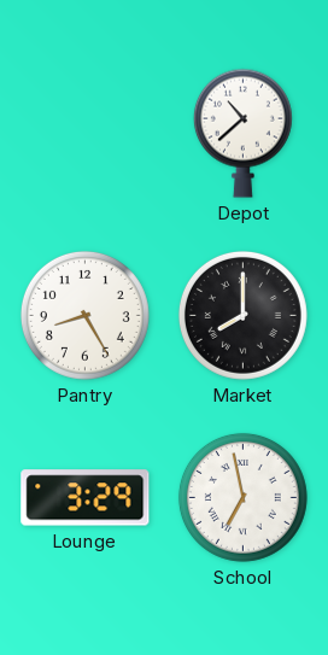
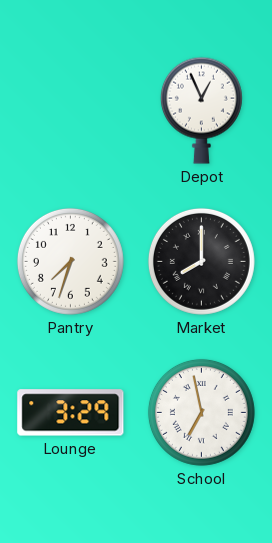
Depot: 10:38 -> 12:56 (201, 110)
Pantry: 8:25 -> 7:33 (70, 261)
